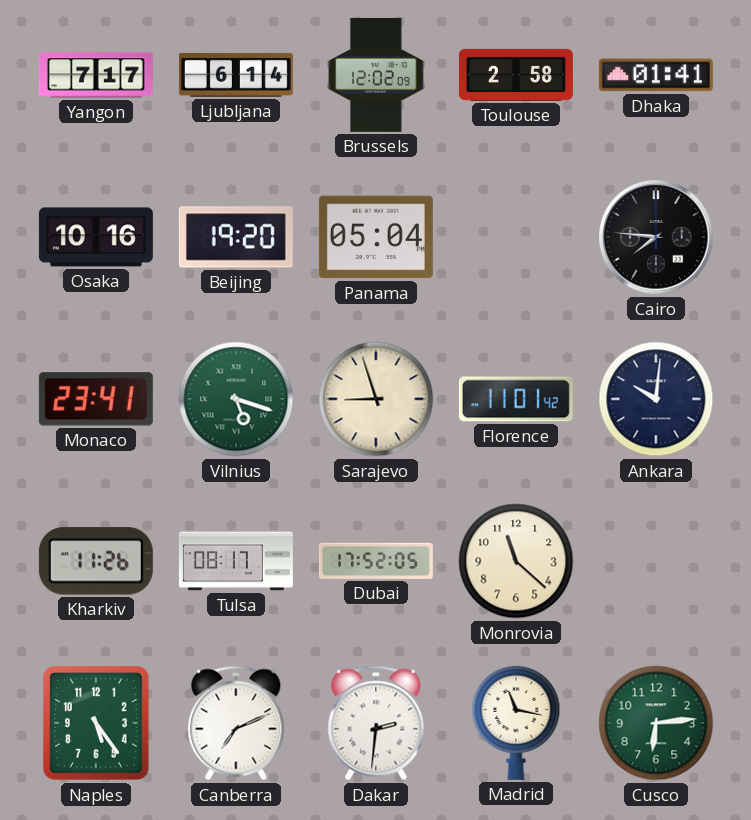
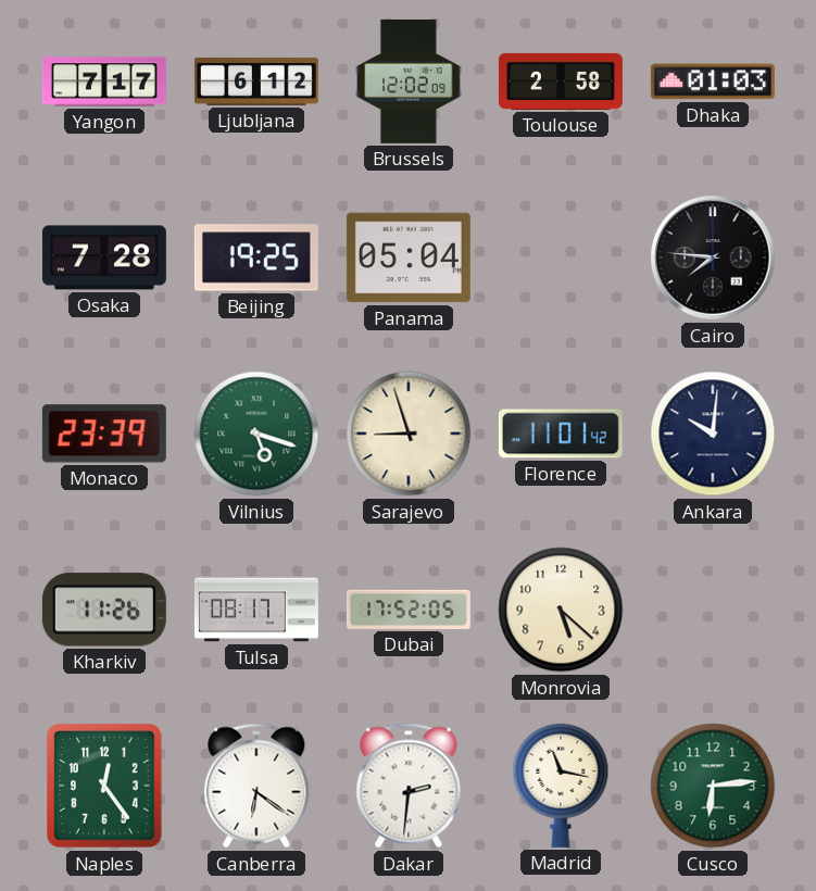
Ljubljana: 6:14 -> 6:12 (256, 81)
Dhaka: 01:41 -> 01:03 (713, 81)
Osaka: 10:16 -> 7:28 (104, 258)
Beijing: 19:20 -> 19:25 (256, 258)
Monaco: 23:41 -> 23:39 (104, 434)
Monrovia: 11:22 -> 5:22 (561, 610)
Naples: 5:24 -> 12:24 (104, 786)
Canberra: 7:11 -> 6:21 (256, 786)
